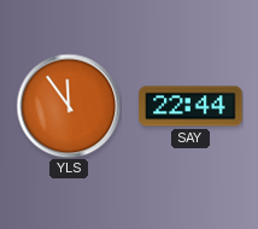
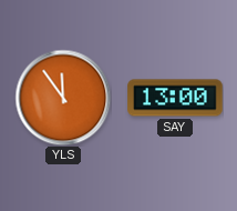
SAY: 22:44 -> 13:00 (175, 98)
